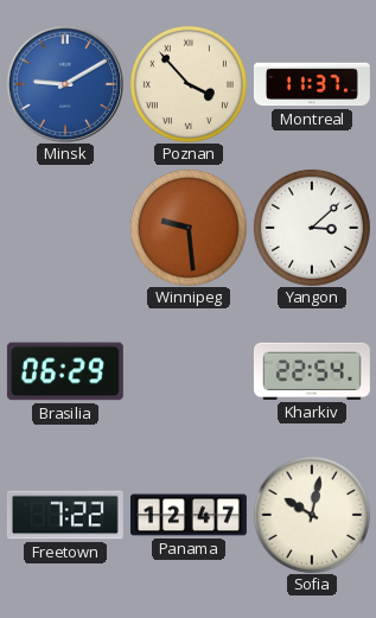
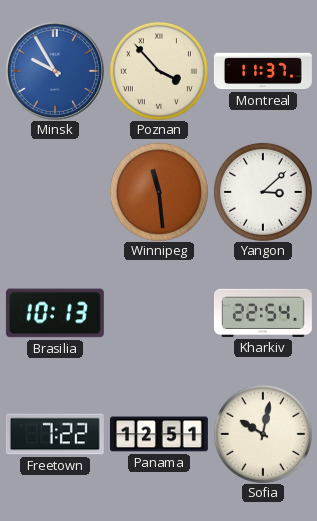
Minsk: 9:10 -> 9:55 (55, 71)
Winnipeg: 9:29 -> 11:29 (159, 192)
Brasilia: 06:29 -> 10:13 (55, 313)
Panama: 12:47 -> 12:51 (159, 434)
